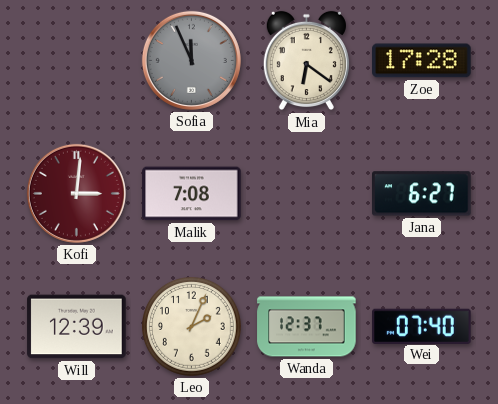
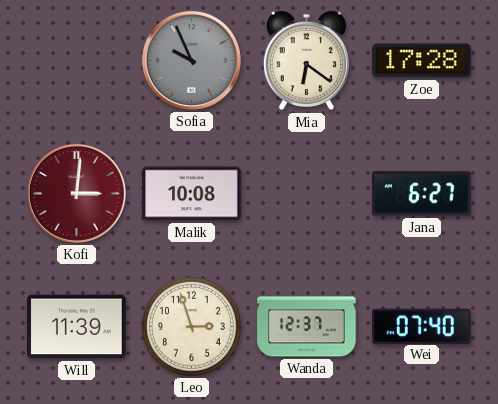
Sofia: 11:56 -> 9:56 (191, 60)
Malik: 7:08 -> 10:08 (192, 194)
Will: 12:39 -> 11:39 (77, 327)
Leo: 2:04 -> 2:57 (192, 327)
